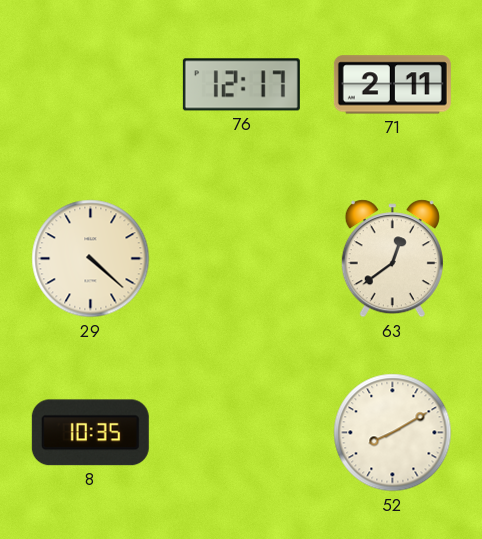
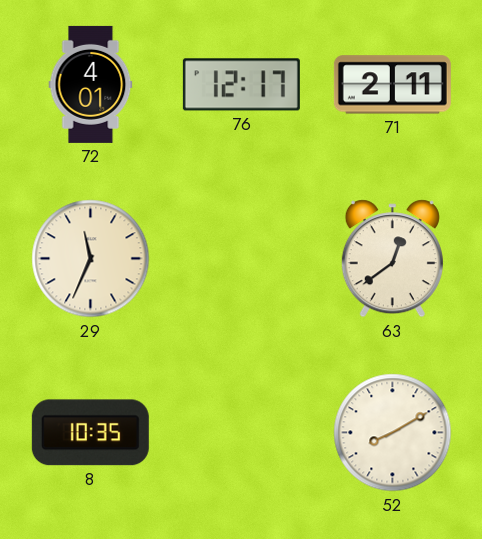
72: none -> 4:01 (91, 84)
29: 4:22 -> 11:34 (91, 259)
